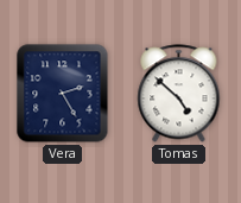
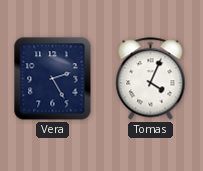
Tomas: 4:52 -> 4:04 (151, 79)
